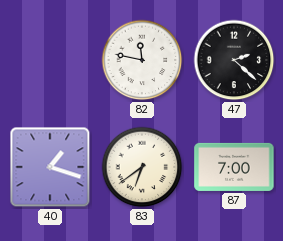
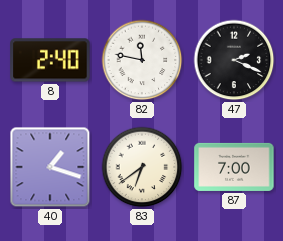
8: none -> 2:40 (50, 60)
47: 2:22 -> 2:19 (234, 60)
